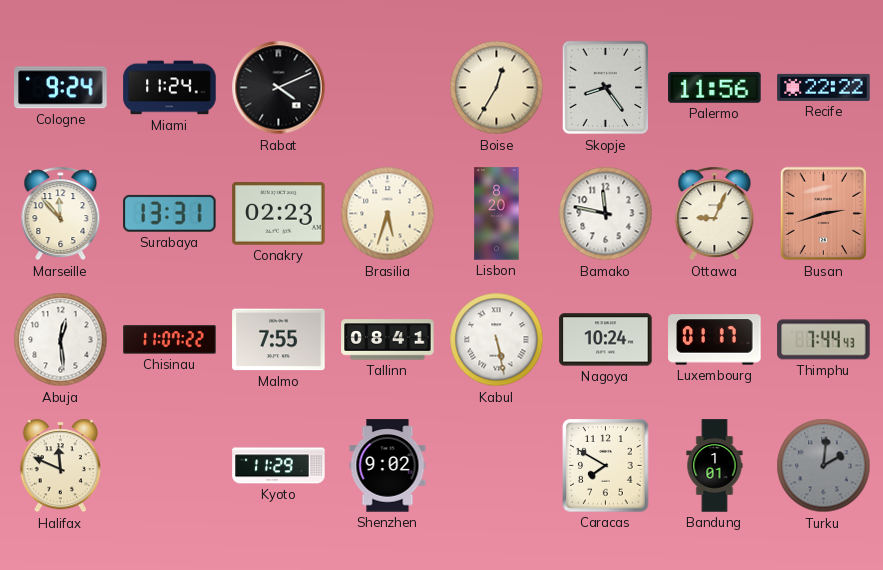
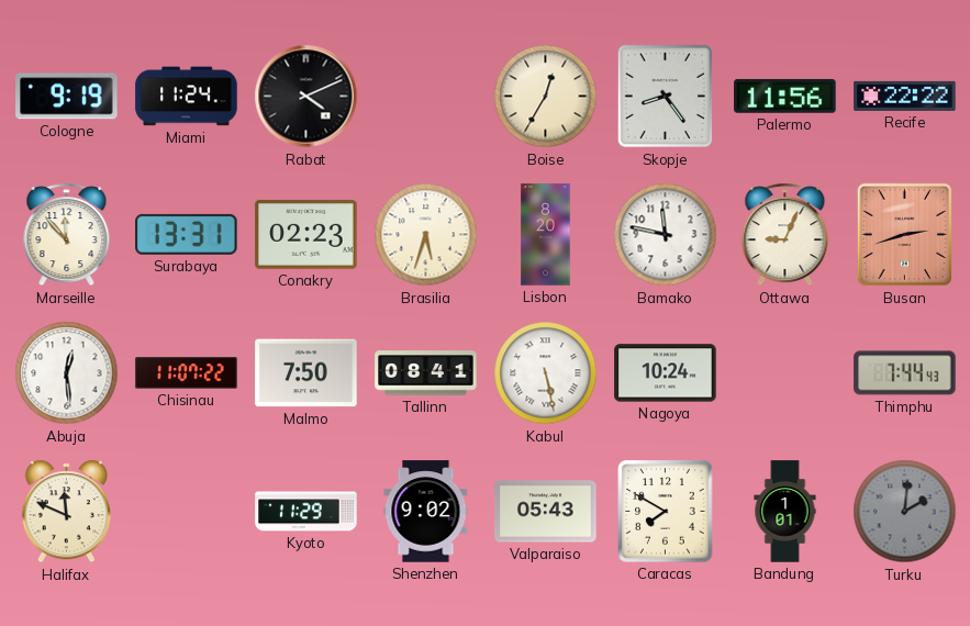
Cologne: 9:24 -> 9:19 (67, 97)
Malmo: 7:55 -> 7:50 (306, 373)
Luxembourg: 01:17 -> none (715, 340)
Valparaiso: none -> 05:43 (546, 512)
